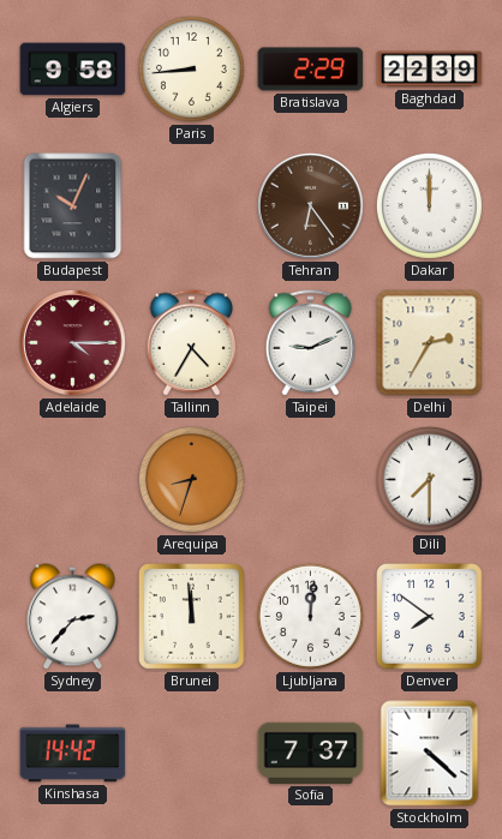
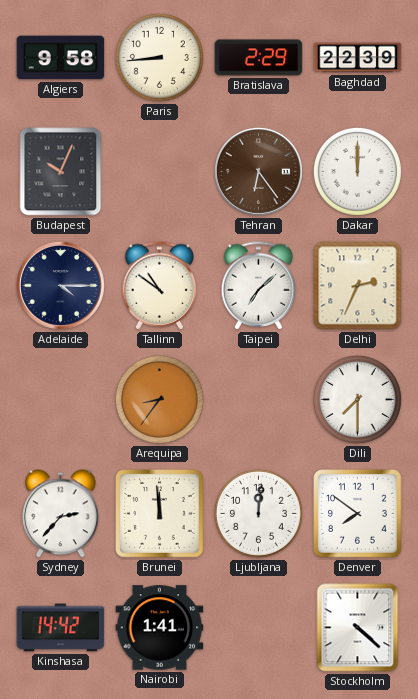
Adelaide dial: burgundy -> navy (60, 285)
Tallinn: 4:35 -> 10:51 (160, 286)
Taipei: 9:11 -> 7:08 (259, 286)
Delhi: 2:35 -> 2:34 (358, 286)
Arequipa: 8:33 -> 8:36 (159, 399)
Nairobi: none -> 1:41 (160, 628)
Sofia: 7:37 -> none (311, 753)
